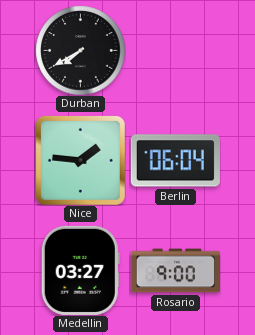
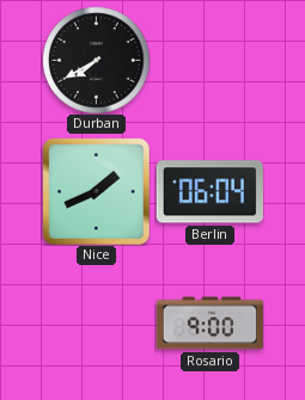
Nice: 1:46 -> 1:41 (97, 192)
Medellin: 03:27 -> none (80, 270)
